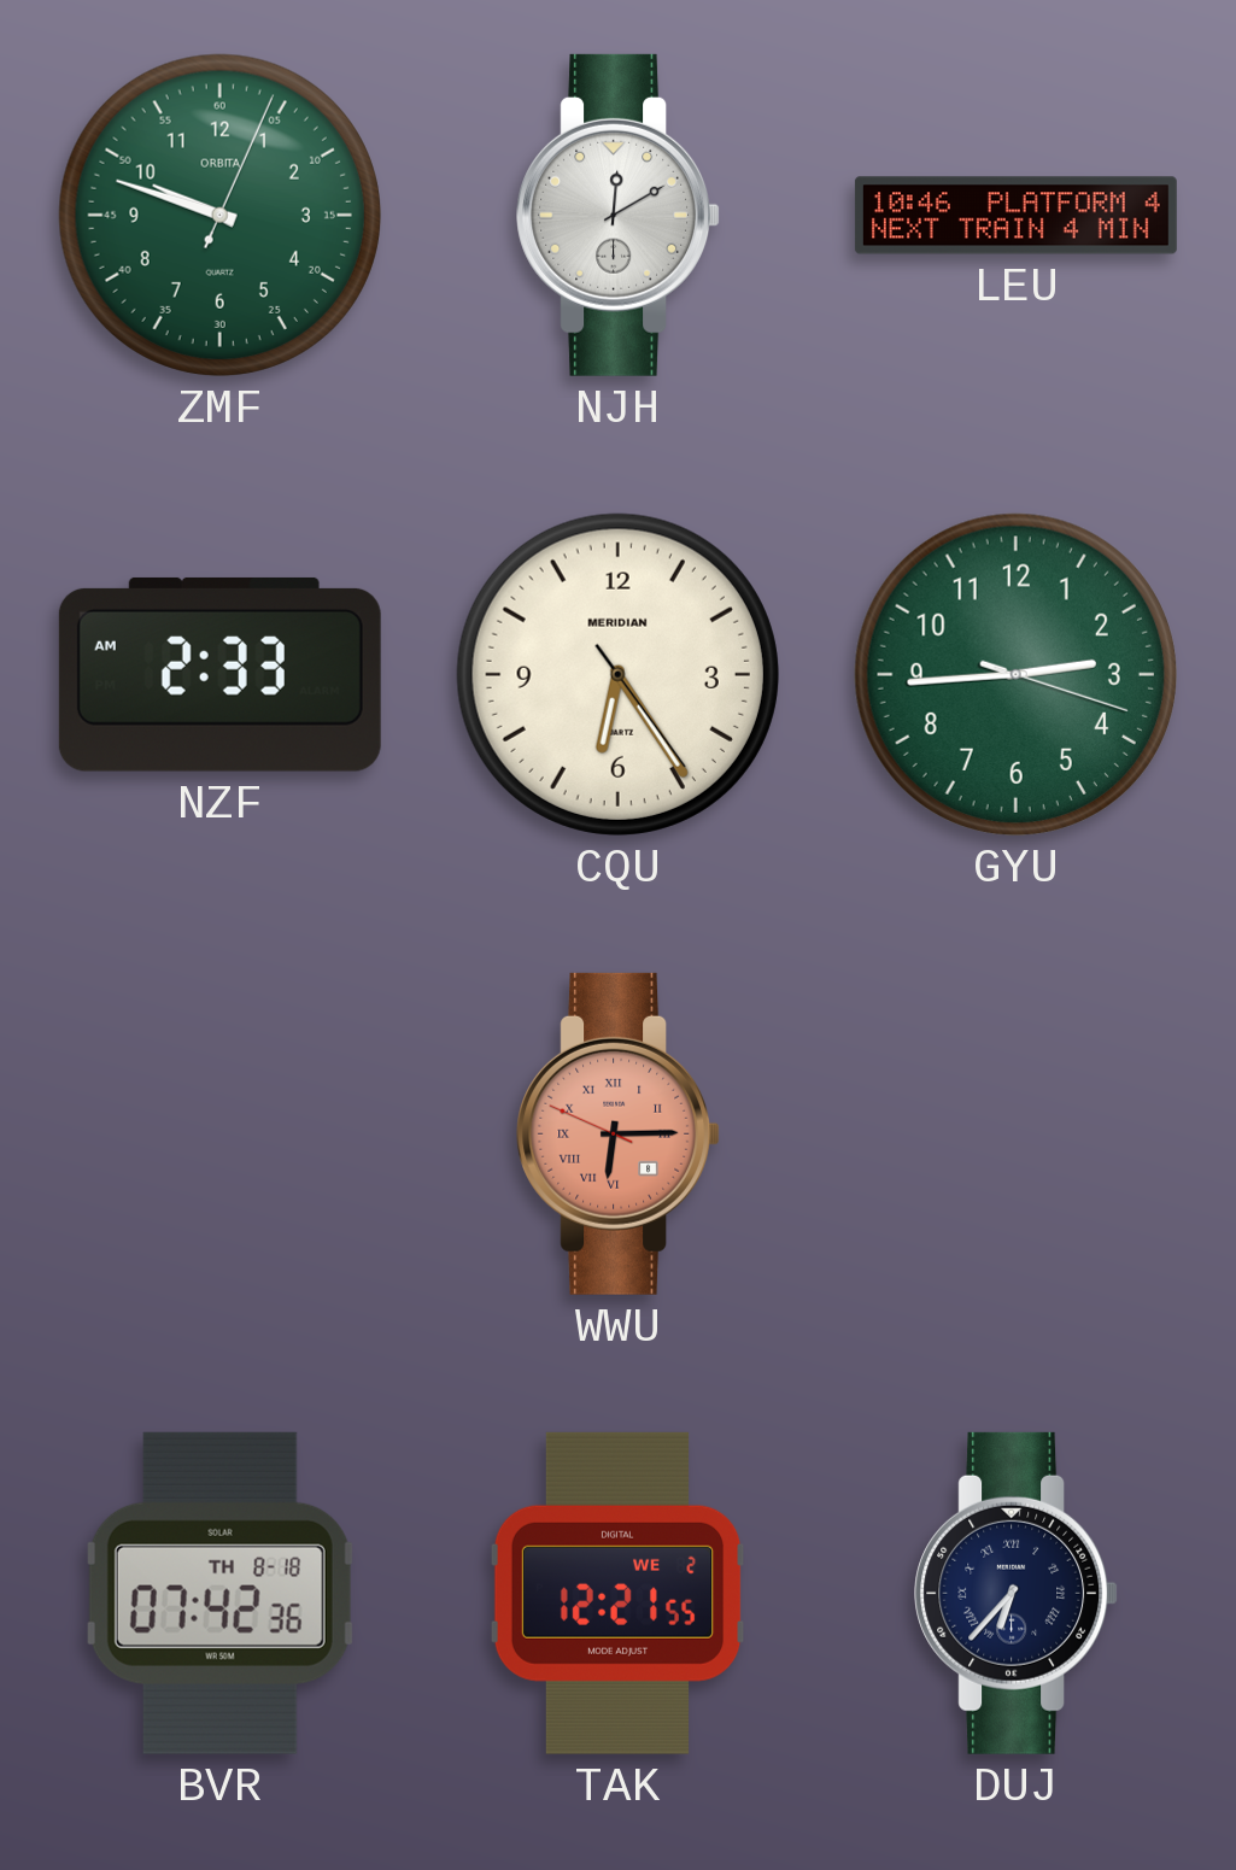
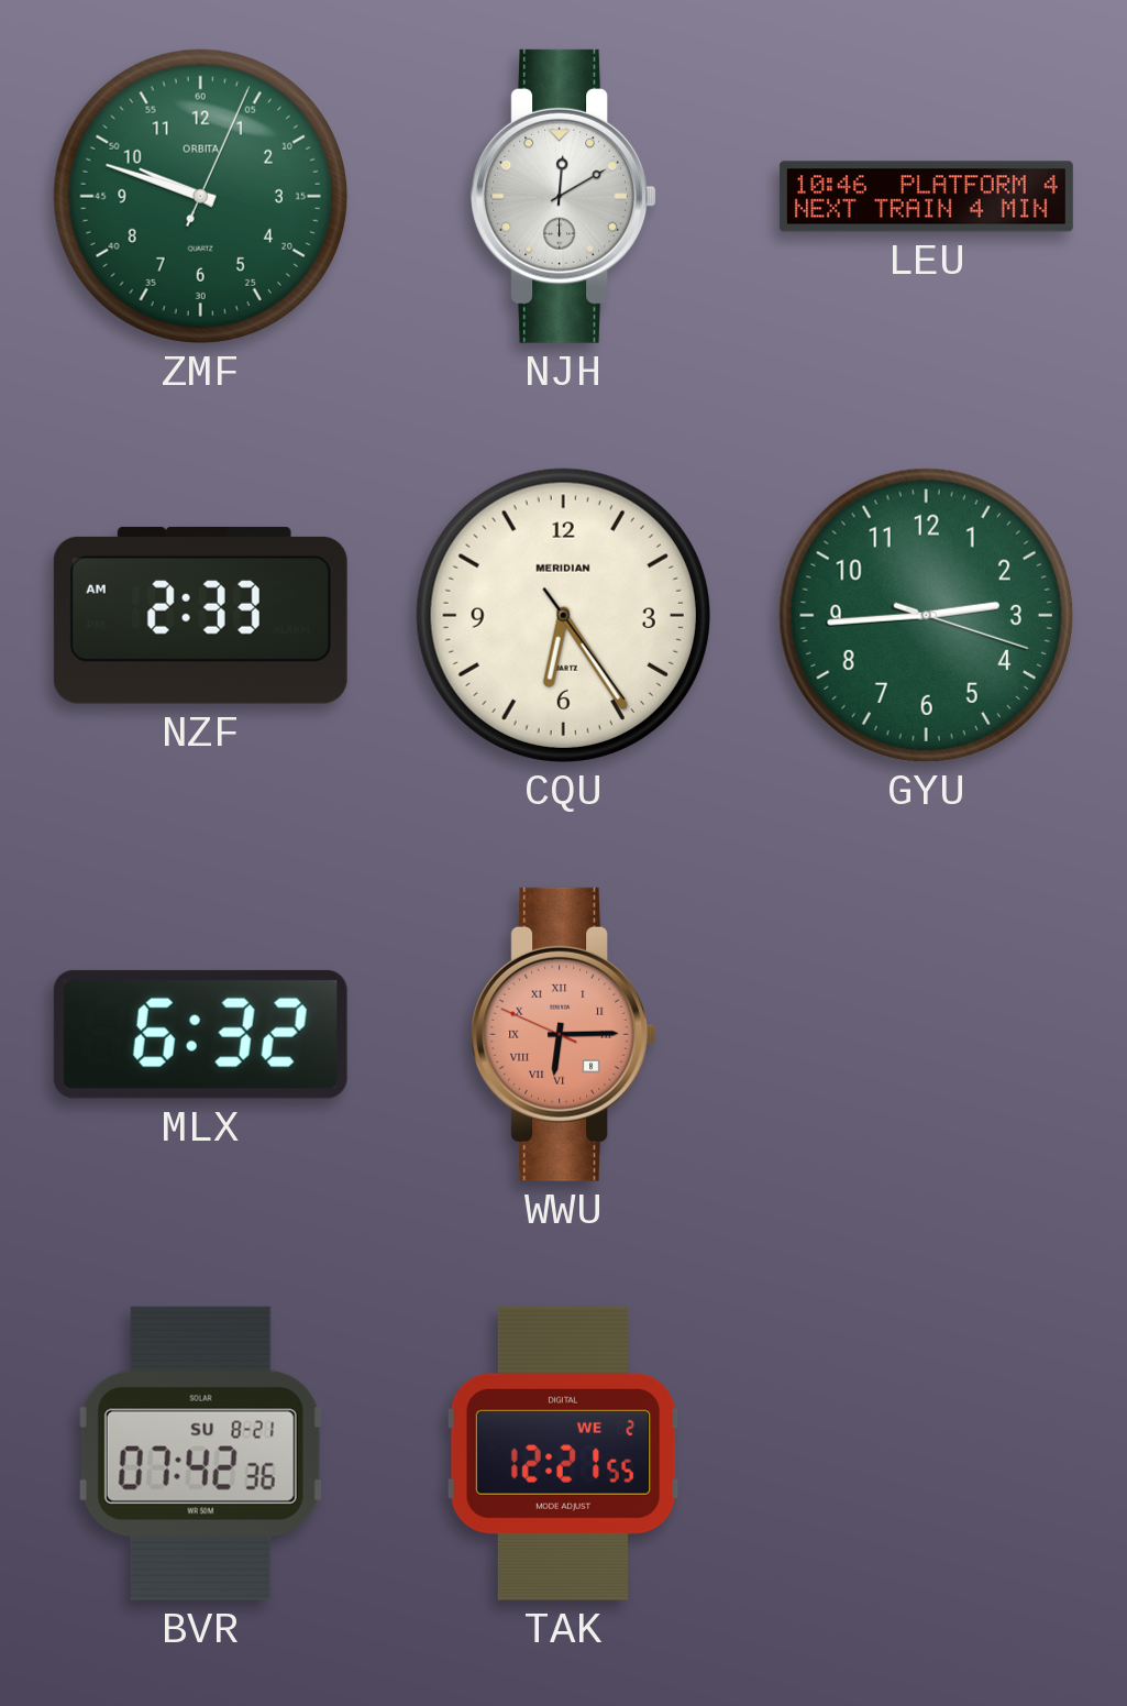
MLX: none -> 6:32 (200, 1034)
BVR date: TH 8-18 -> SU 8-21 (200, 1453)
DUJ: 6:37 -> none (1017, 1593)
